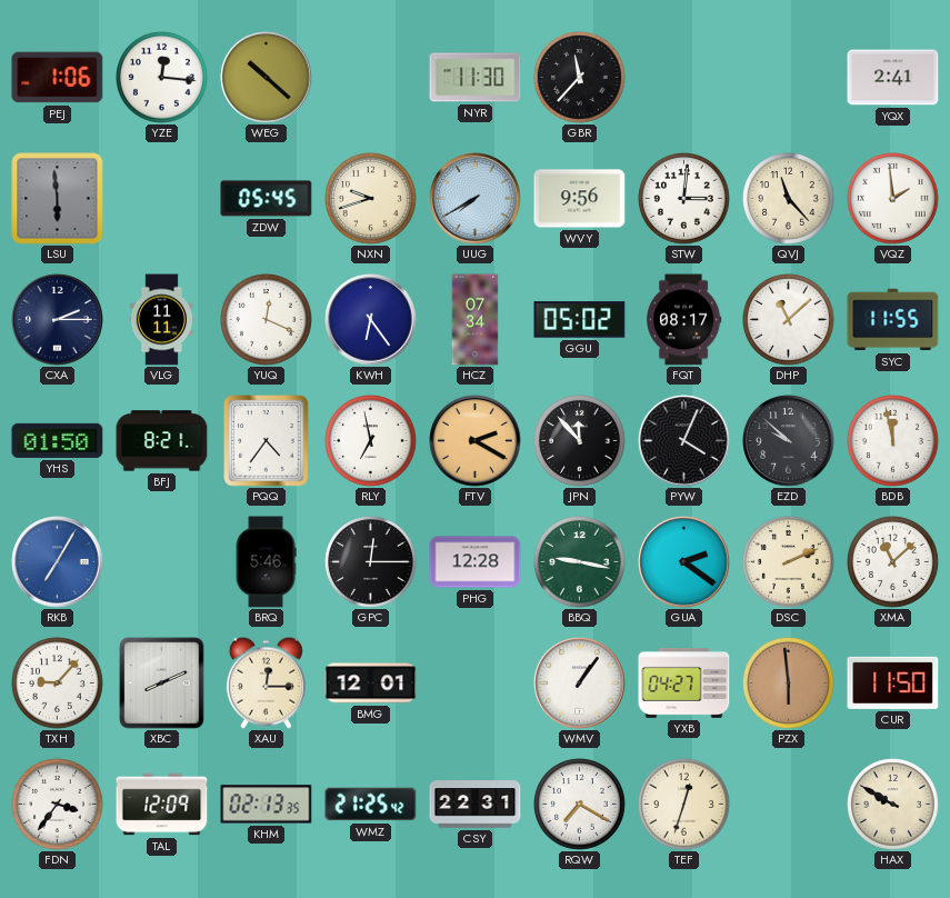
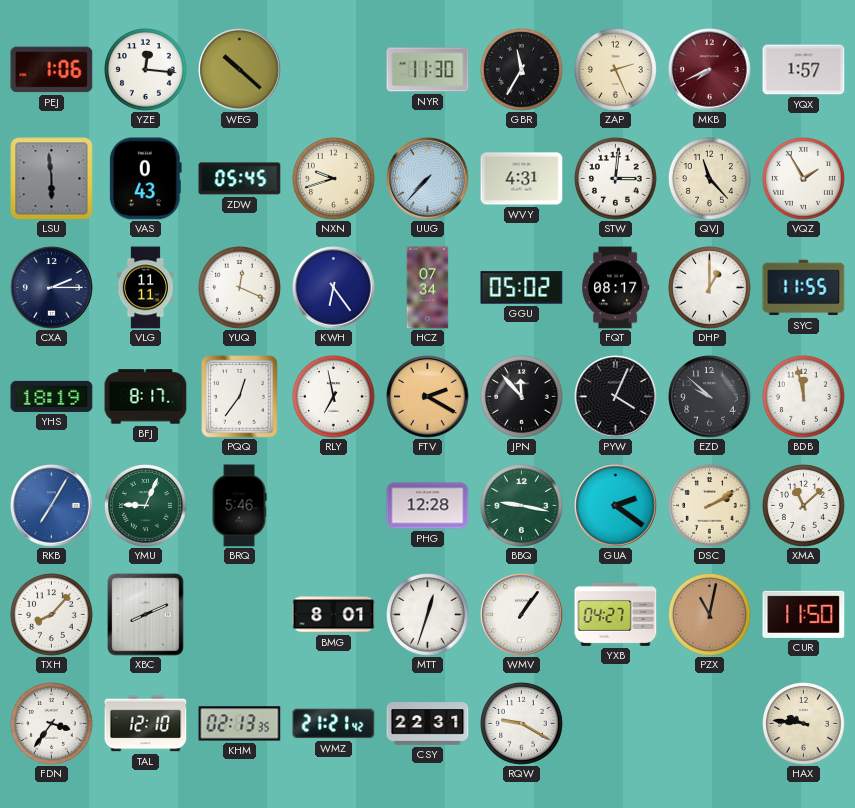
GBR: 11:37 -> 11:35 (522, 70)
ZAP: none -> 2:26 (616, 70)
MKB: none -> 7:41 (710, 70)
YQX: 2:41 -> 1:57 (804, 70)
VAS: none -> 0:43 (145, 179)
UUG: 7:40 -> 7:37 (428, 179)
WVY: 9:56 -> 4:31 (522, 179)
VQZ: 1:59 -> 1:55 (804, 179)
DHP: 11:08 -> 1:00 (710, 288)
YHS: 01:50 -> 18:19 (52, 396)
BFJ: 8:21 -> 8:17 (146, 397)
PQQ: 4:36 -> 12:36 (240, 397)
YMU: none -> 9:04 (146, 506)
GPC: 12:15 -> none (371, 562)
DSC: 2:11 -> 2:10 (710, 506)
TXH: 9:07 -> 8:07 (52, 615)
XAU: 12:15 -> none (266, 682)
BMG: 12:01 -> 8:01 (334, 615)
MTT: none -> 12:33 (428, 615)
PZX: 5:59 -> 11:02 (710, 615)
TAL: 12:09 -> 12:10 (146, 724)
WMZ: 21:25 -> 21:21 (334, 724)
RQW: 7:20 -> 9:20 (522, 724)
TEF: 12:33 -> none (684, 805)
HAX: 9:50 -> 9:46 (804, 724)
